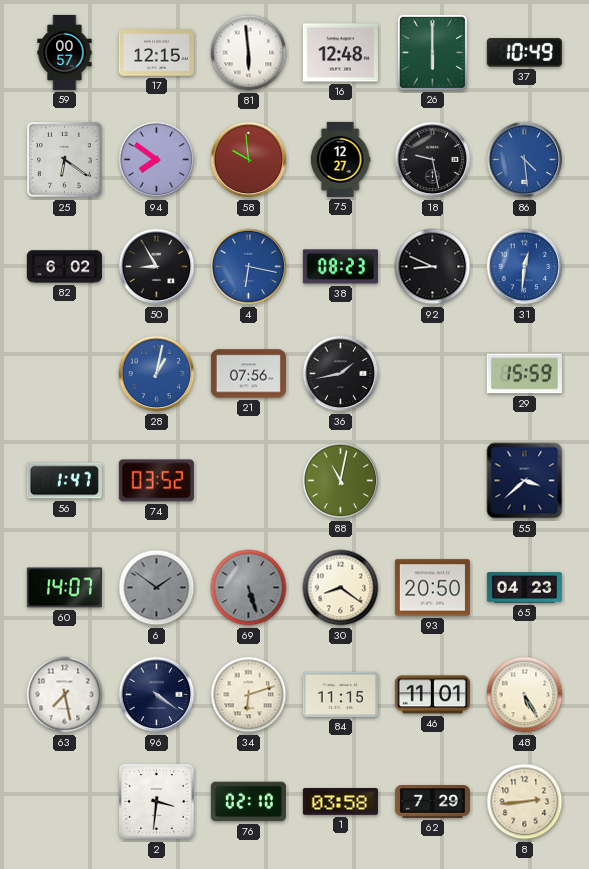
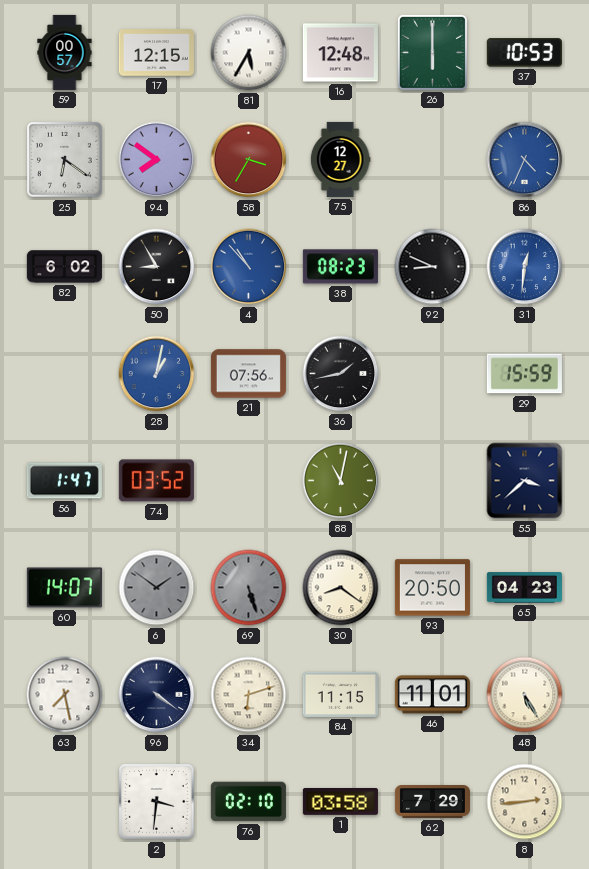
81: 5:59 -> 5:35 (249, 53)
37: 10:49 -> 10:53 (524, 53)
58: 9:59 -> 3:35 (249, 160)
18: 9:28 -> none (433, 160)
86: 4:29 -> 4:34 (525, 160)
4: 6:17 -> 10:53 (249, 267)
